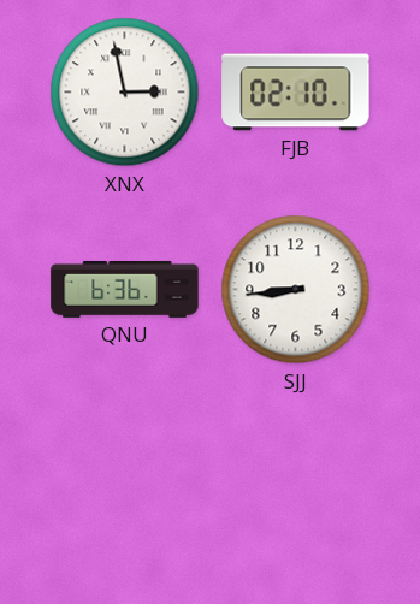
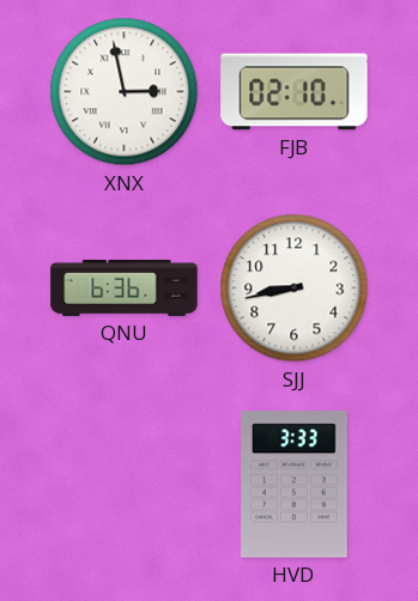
SJJ: 8:44 -> 8:43 (295, 289)
HVD: none -> 3:33 (295, 485)
